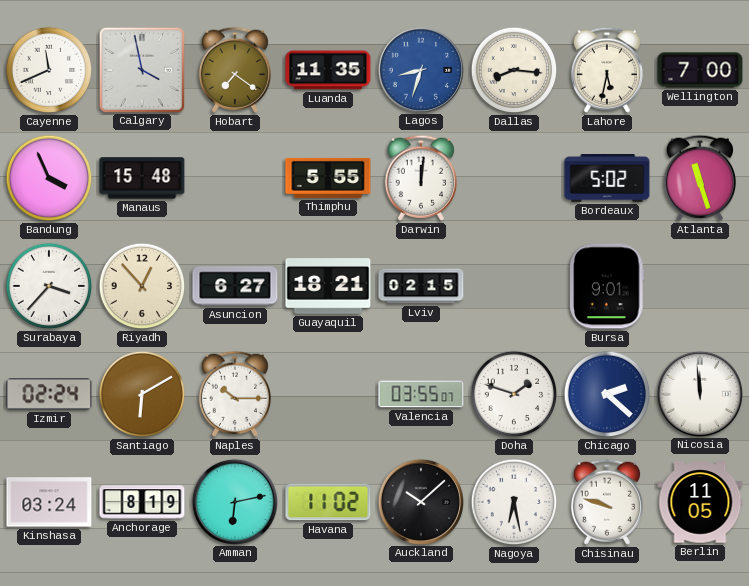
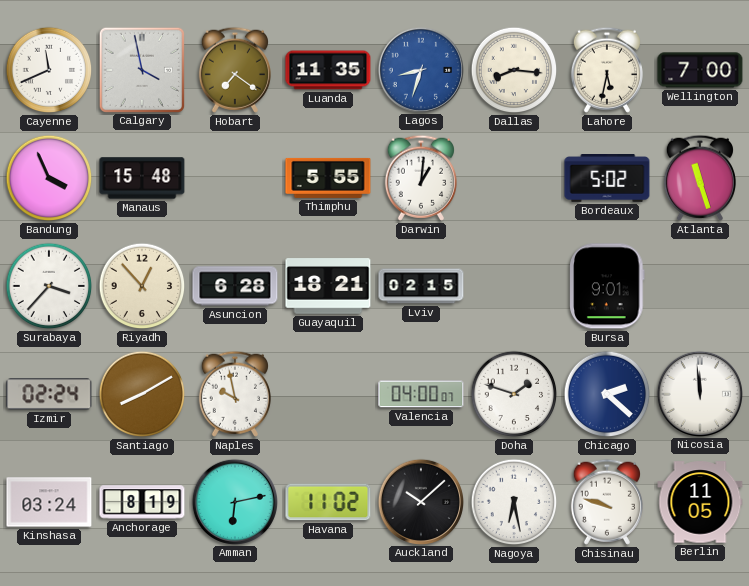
Darwin: 12:01 -> 1:01 (421, 178)
Asuncion: 6:27 -> 6:28 (235, 286)
Santiago: 6:10 -> 8:10 (142, 394)
Naples: 10:15 -> 9:58 (235, 394)
Valencia: 03:55 -> 04:00 (421, 394)
